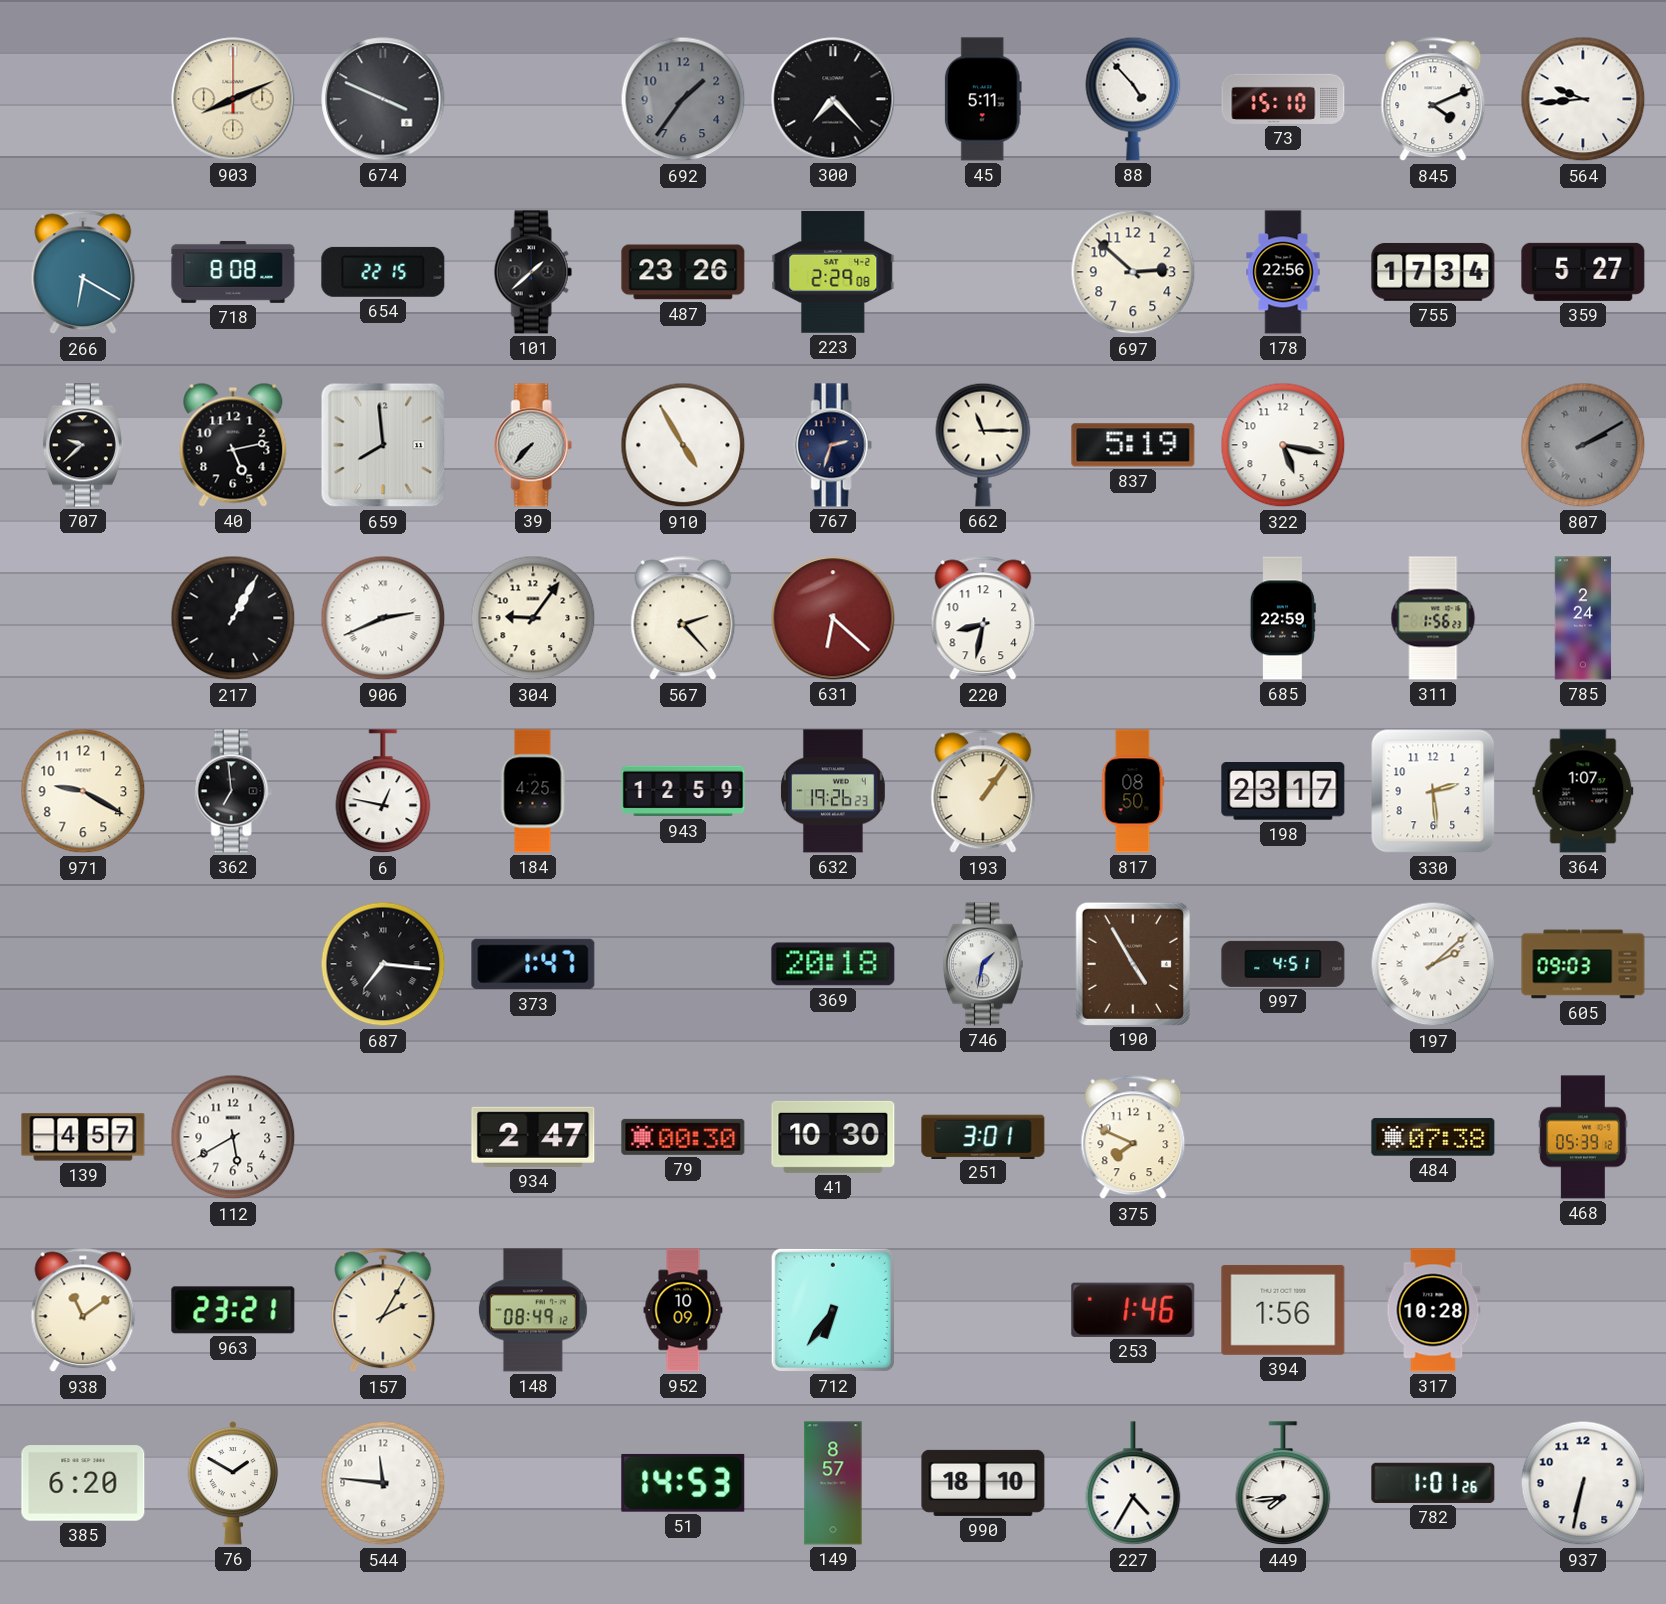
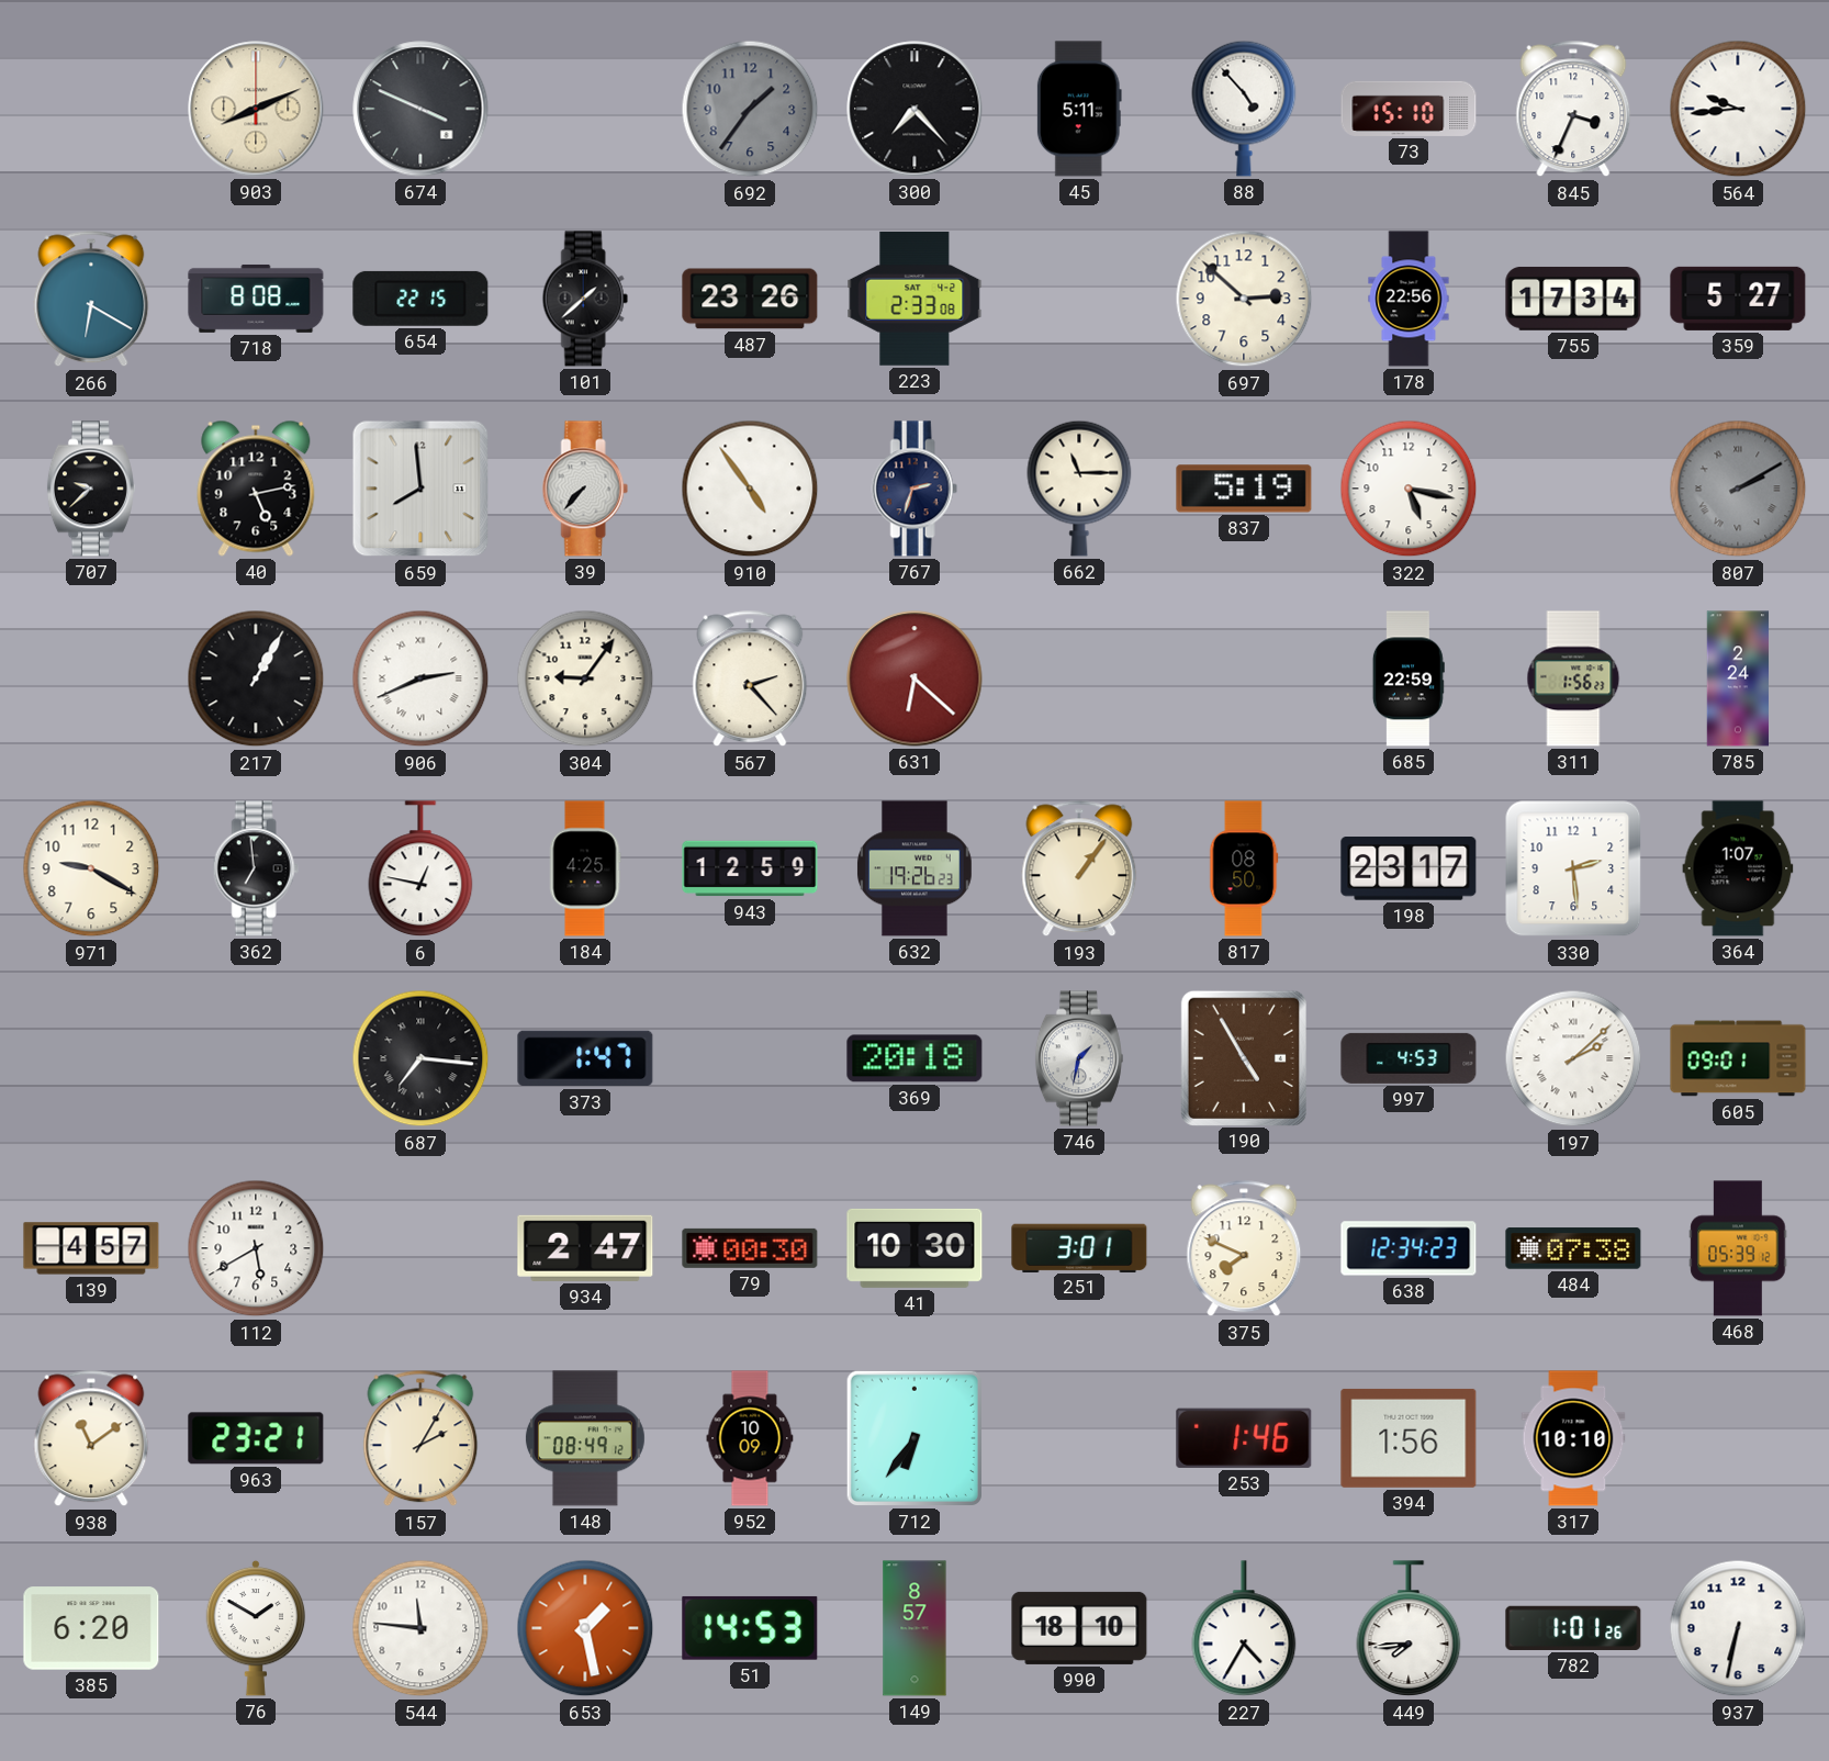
845: 4:11 -> 3:34 (1573, 109)
223: 2:29 -> 2:33 (914, 299)
910: 4:55 -> 4:54 (750, 489)
220: 8:32 -> none (983, 618)
997: 4:51 -> 4:53 (1409, 1058)
605: 09:03 -> 09:01 (1738, 1058)
638: none -> 12:34 (1409, 1248)
317: 10:28 -> 10:10 (1573, 1438)
653: none -> 1:28 (585, 1628)
